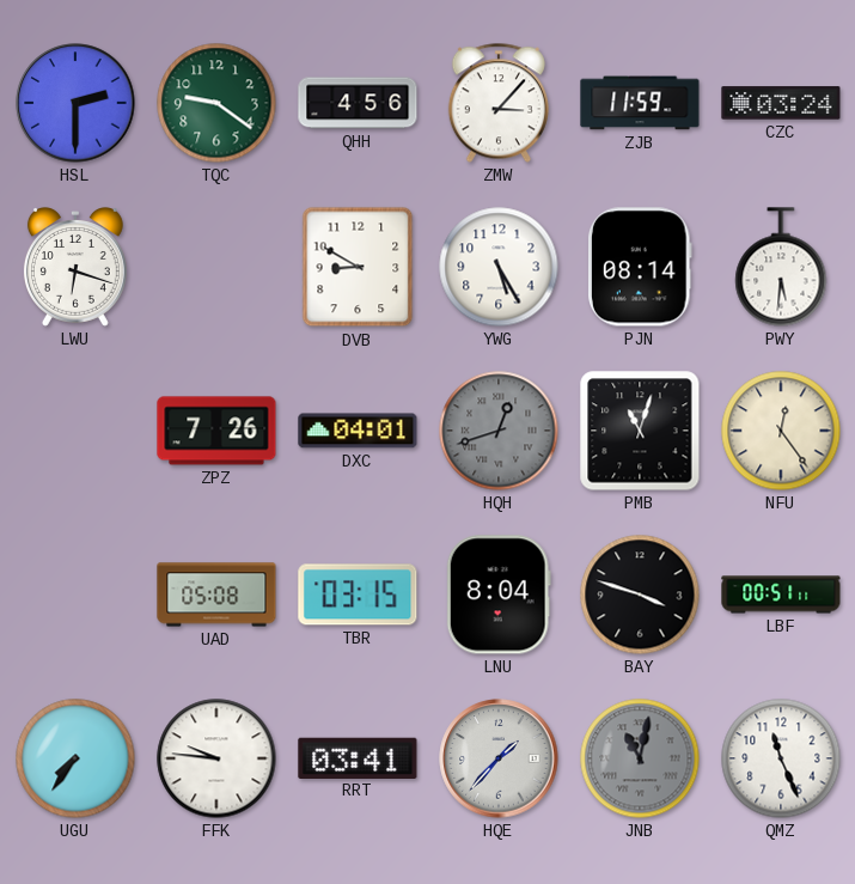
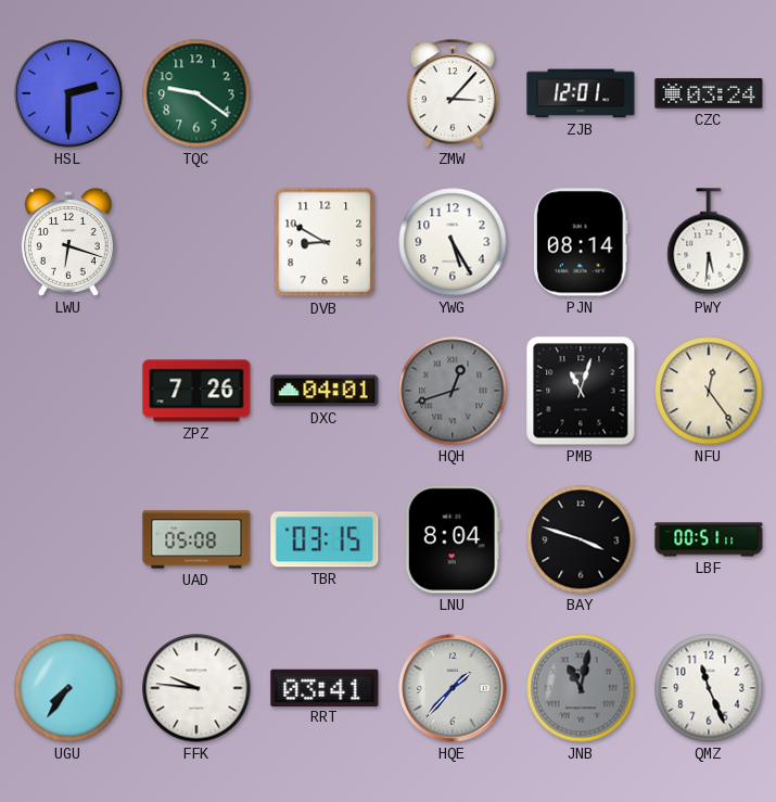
QHH: 4:56 -> none (358, 103)
ZJB: 11:59 -> 12:01 (581, 93)
